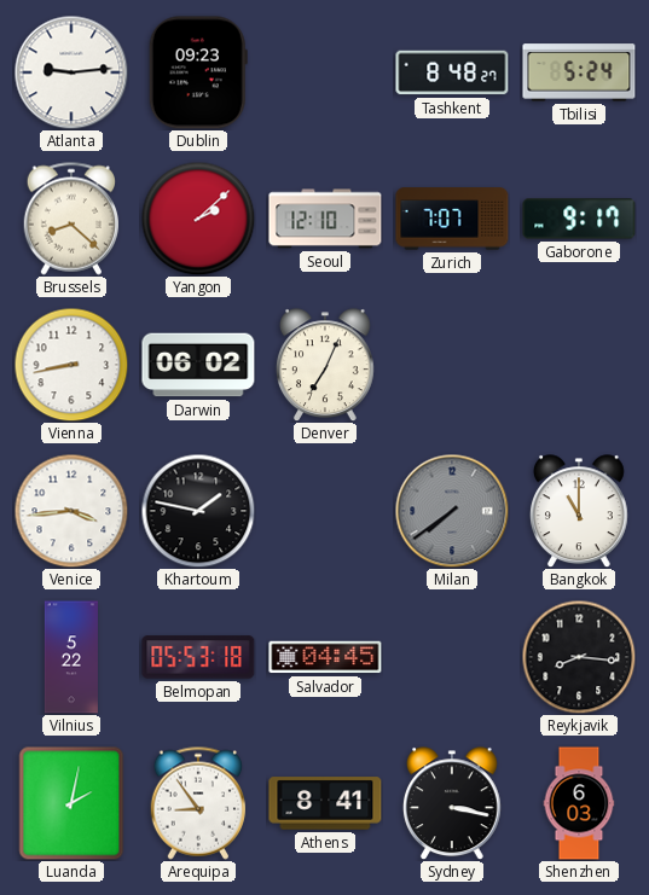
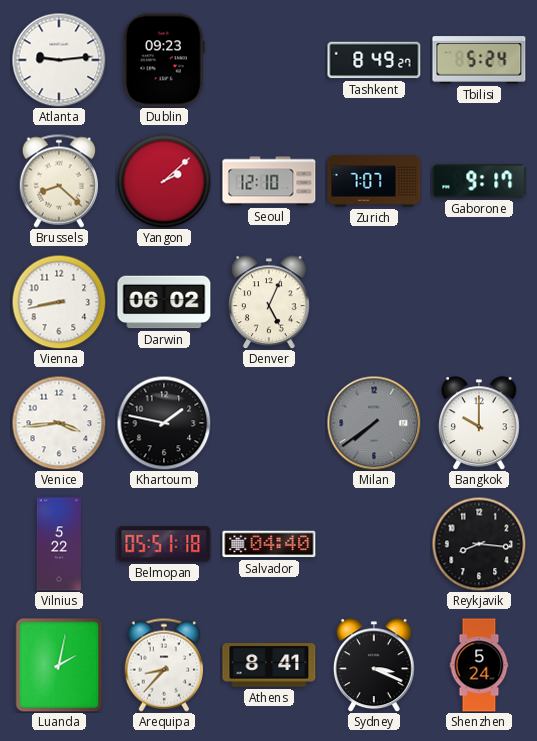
Tashkent: 8:48 -> 8:49 (374, 60)
Denver: 7:04 -> 5:04 (269, 302)
Bangkok: 11:00 -> 10:00 (479, 423)
Belmopan: 05:53 -> 05:51 (164, 544)
Salvador: 04:45 -> 04:40 (269, 544)
Arequipa: 8:54 -> 8:37 (163, 665)
Sydney: 3:17 -> 3:19 (374, 665)
Shenzhen: 6:03 -> 5:24 (479, 665)
